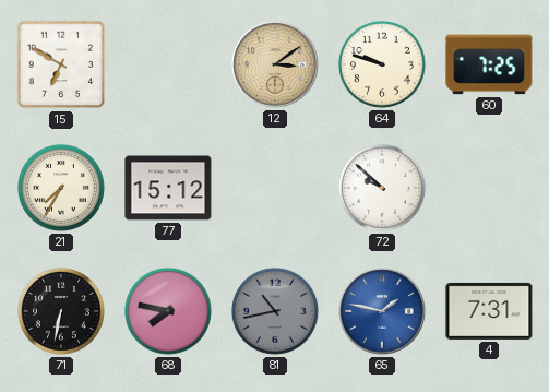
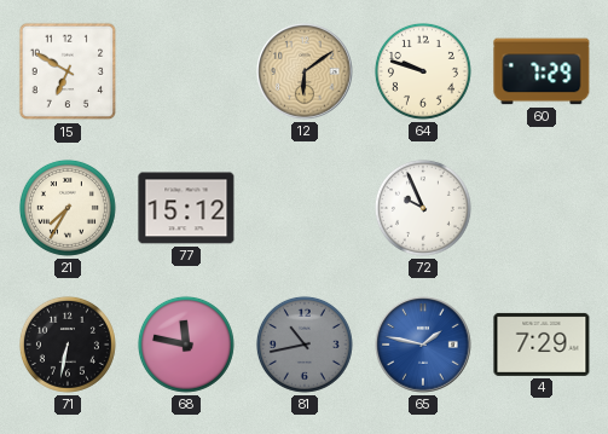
12: 3:09 -> 6:09 (305, 71)
60: 7:25 -> 7:29 (542, 71)
72: 9:52 -> 9:56 (423, 208)
68: 7:47 -> 11:47 (186, 345)
4: 7:31 -> 7:29 (542, 345)
